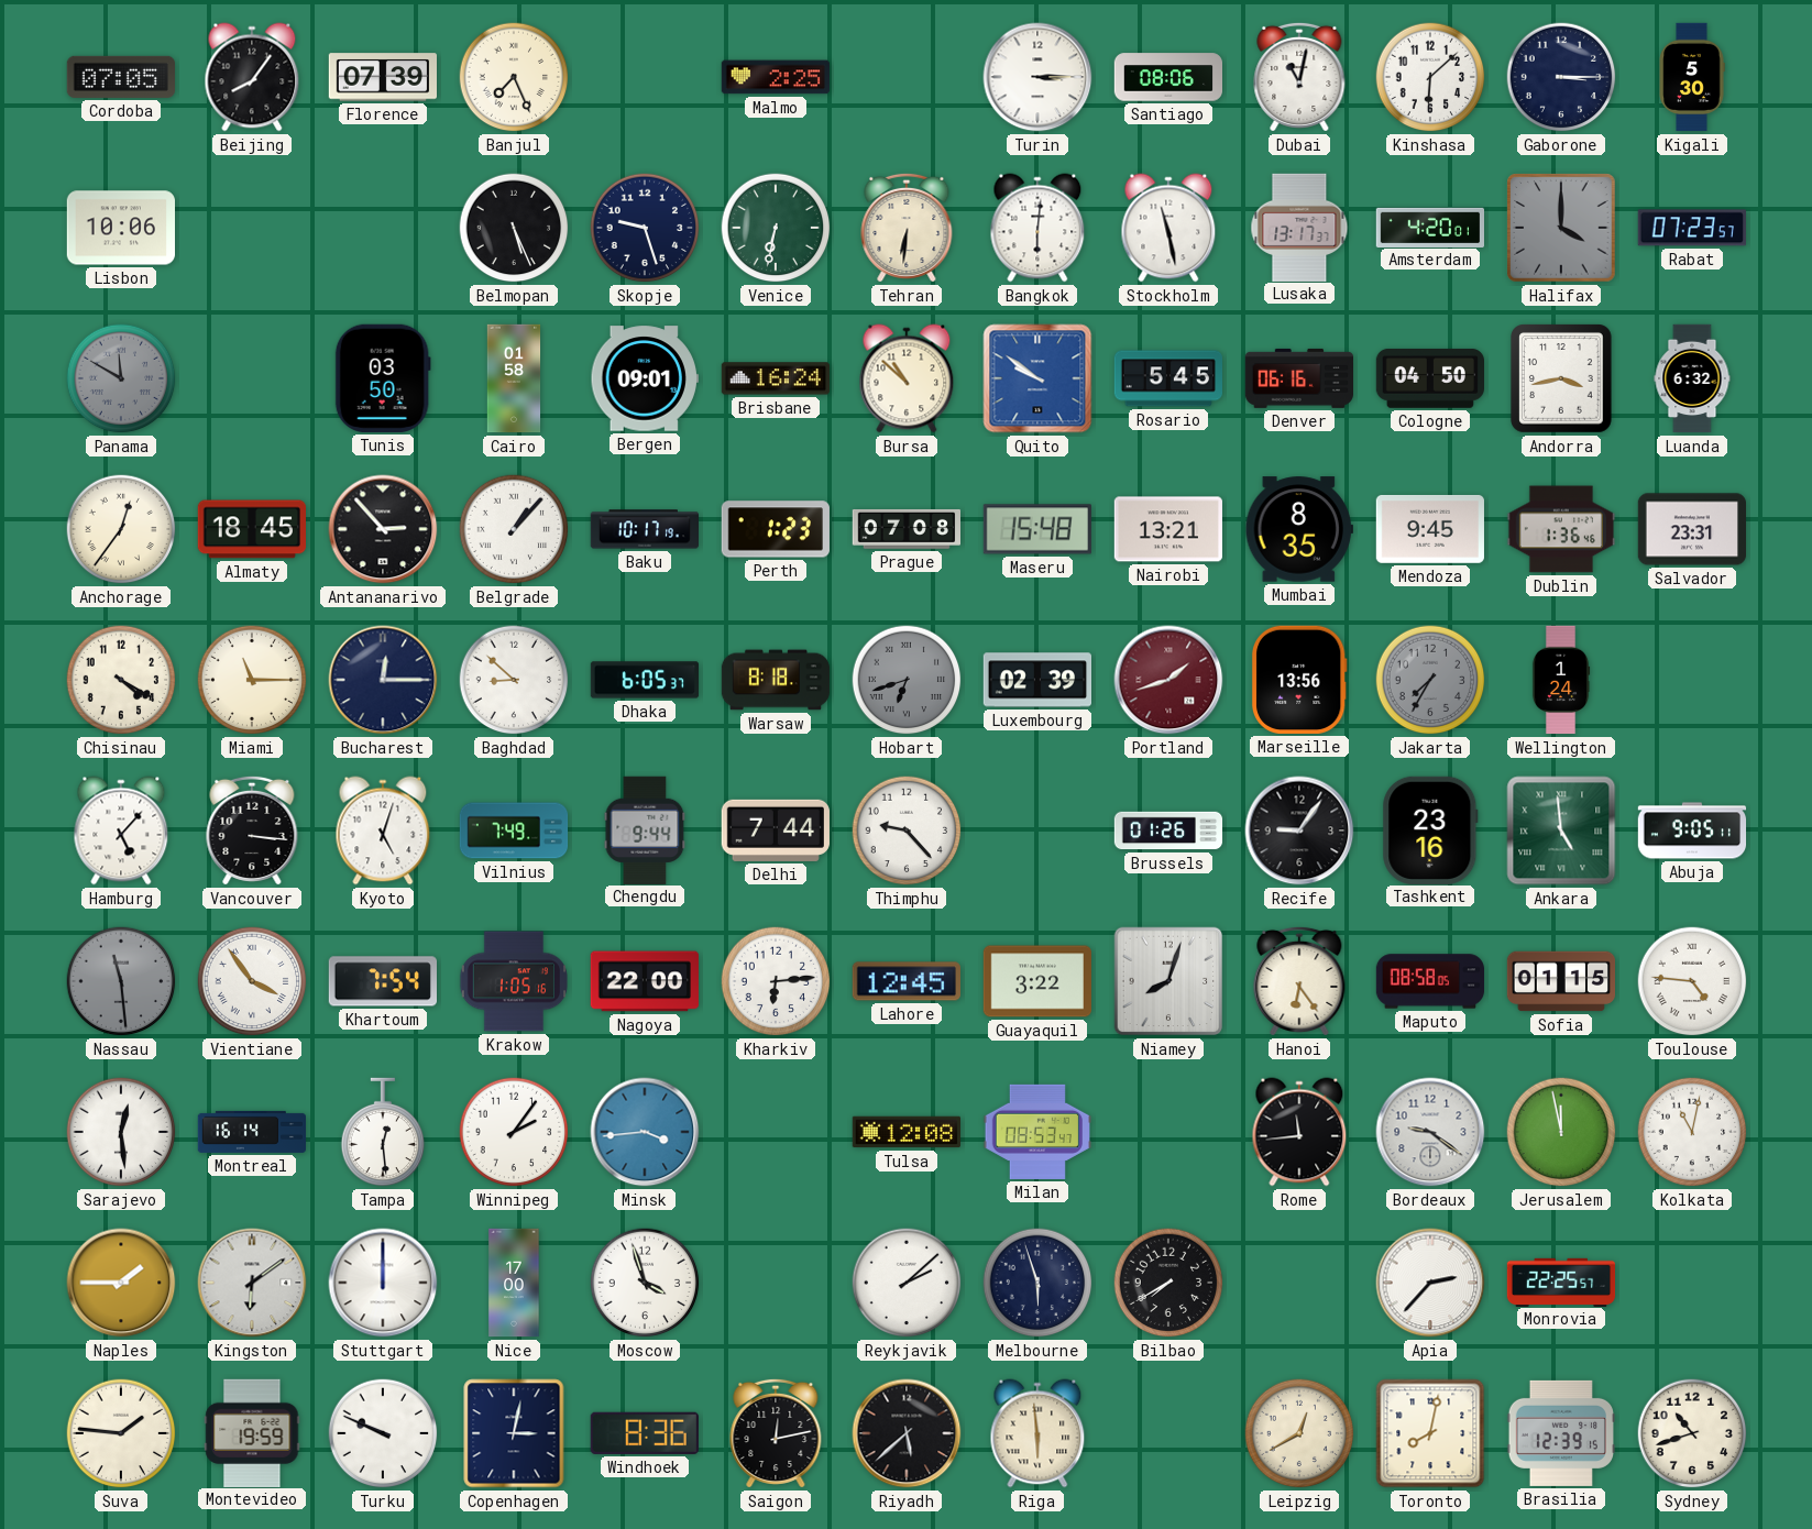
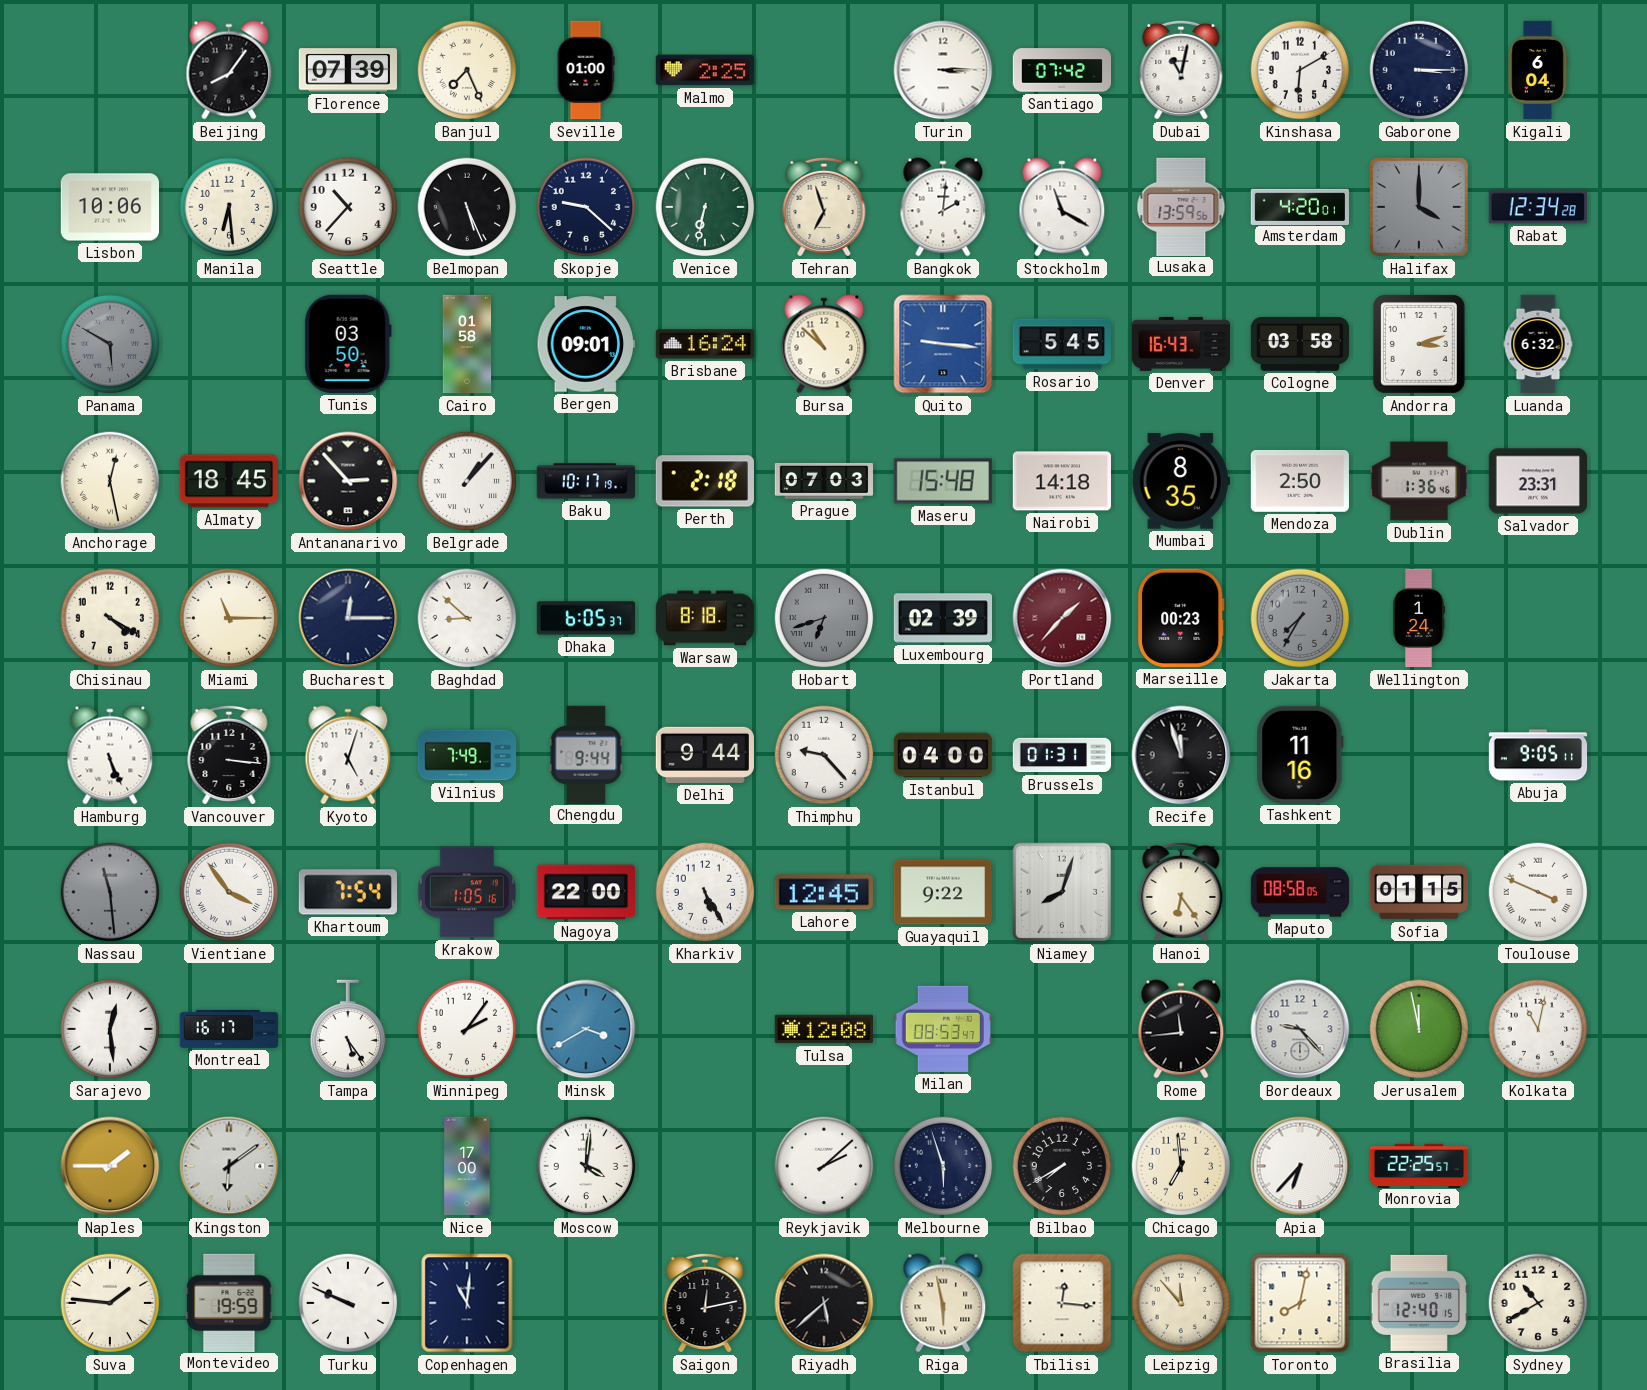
Cordoba: 07:05 -> none (120, 77)
Seville: none -> 01:00 (586, 70)
Santiago: 08:06 -> 07:42 (1061, 70)
Kinshasa: 6:08 -> 6:10 (1300, 70)
Kigali: 5:30 -> 6:04 (1538, 70)
Manila: none -> 6:29 (229, 207)
Seattle: none -> 10:37 (348, 207)
Skopje: 9:27 -> 9:22 (586, 207)
Tehran: 6:31 -> 6:57 (824, 207)
Bangkok: 6:01 -> 2:01 (943, 207)
Stockholm: 11:28 -> 11:20 (1062, 207)
Lusaka: 13:17 -> 13:59 (1181, 206)
Rabat: 07:23 -> 12:34 (1538, 207)
Panama: 11:50 -> 5:50 (110, 344)
Quito: 9:51 -> 9:16 (943, 344)
Denver: 06:16 -> 16:43 (1180, 344)
Cologne: 04:50 -> 03:58 (1299, 344)
Andorra: 3:43 -> 3:12 (1420, 345)
Anchorage: 12:36 -> 12:28 (110, 481)
Perth: 1:23 -> 2:18 (705, 481)
Prague: 07:08 -> 07:03 (823, 481)
Nairobi: 13:21 -> 14:18 (1062, 481)
Mendoza: 9:45 -> 2:50 (1299, 481)
Portland: 1:42 -> 1:37 (1062, 618)
Marseille: 13:56 -> 00:23 (1181, 618)
Hamburg: 5:07 -> 5:26 (110, 755)
Delhi: 7:44 -> 9:44 (705, 755)
Istanbul: none -> 04:00 (943, 755)
Brussels: 01:26 -> 01:31 (1062, 755)
Recife: 9:06 -> 11:57 (1181, 755)
Tashkent: 23:16 -> 11:16 (1300, 754)
Ankara: 4:59 -> none (1561, 831)
Kharkiv: 6:14 -> 5:25 (705, 892)
Guayaquil: 3:22 -> 9:22 (942, 892)
Toulouse: 4:46 -> 3:49 (1538, 892)
Montreal: 16:14 -> 16:17 (228, 1029)
Tampa: 12:29 -> 5:24 (348, 1029)
Minsk: 3:44 -> 3:40 (586, 1029)
Bordeaux: 9:21 -> 9:23 (1300, 1029)
Stuttgart: 12:00 -> none (383, 1283)
Moscow: 3:57 -> 4:01 (586, 1166)
Chicago: none -> 6:59 (1181, 1166)
Apia: 2:37 -> 6:37 (1300, 1166)
Copenhagen: 3:02 -> 11:01 (467, 1303)
Windhoek: 8:36 -> none (645, 1433)
Riga: 5:59 -> 5:58 (943, 1303)
Tbilisi: none -> 12:16 (1062, 1303)
Leipzig: 12:40 -> 11:53 (1181, 1303)
Brasilia: 12:39 -> 12:40 (1418, 1303)
Sydney: 10:42 -> 10:40 (1538, 1303)
